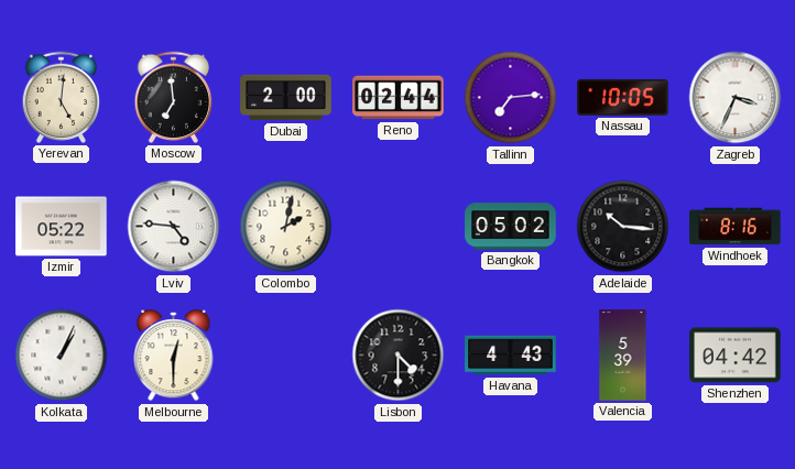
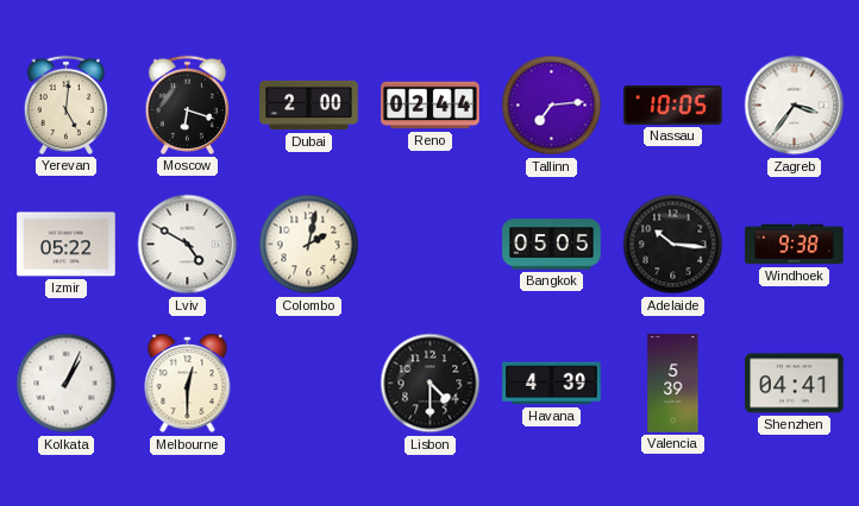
Moscow: 6:59 -> 6:18 (187, 105)
Zagreb: 3:34 -> 3:36 (795, 106)
Lviv: 4:46 -> 4:50 (188, 245)
Bangkok: 05:02 -> 05:05 (552, 245)
Windhoek: 8:16 -> 9:38 (795, 245)
Havana: 4:43 -> 4:39 (552, 384)
Shenzhen: 04:42 -> 04:41 (795, 384)
